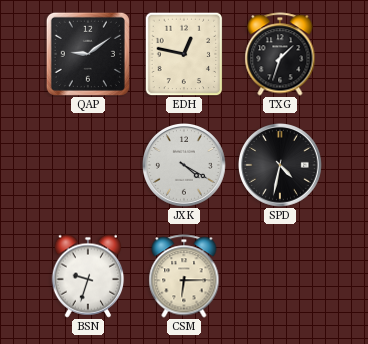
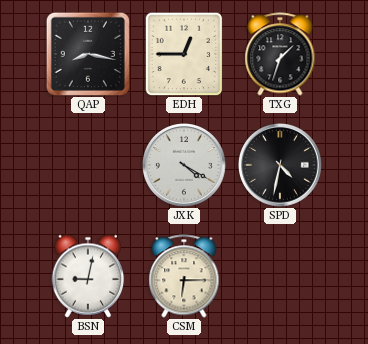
QAP: 9:09 -> 8:17 (88, 54)
EDH: 12:47 -> 12:45 (184, 54)
BSN: 9:33 -> 9:02 (88, 276)
